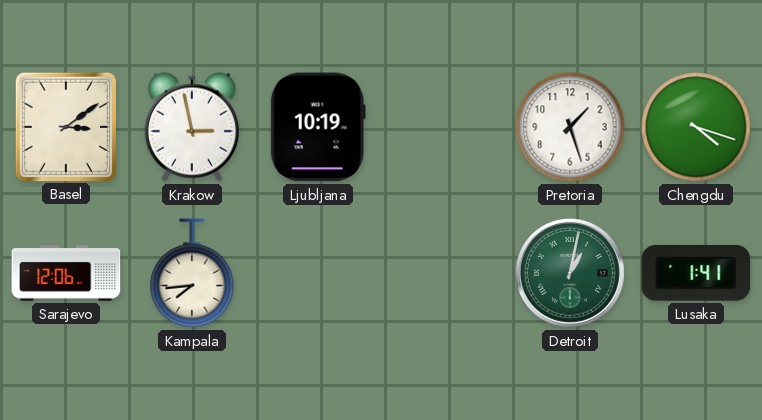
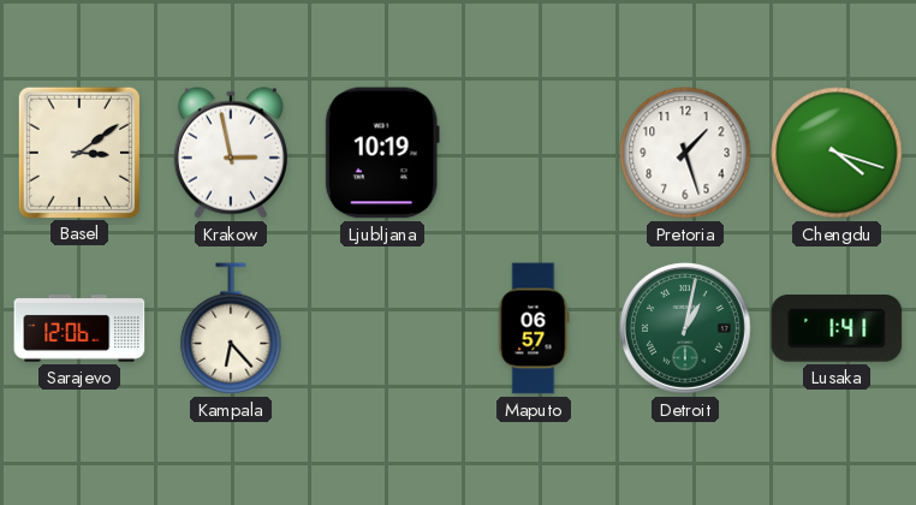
Kampala: 7:44 -> 6:23 (231, 328)
Maputo: none -> 06:57 (534, 328)
